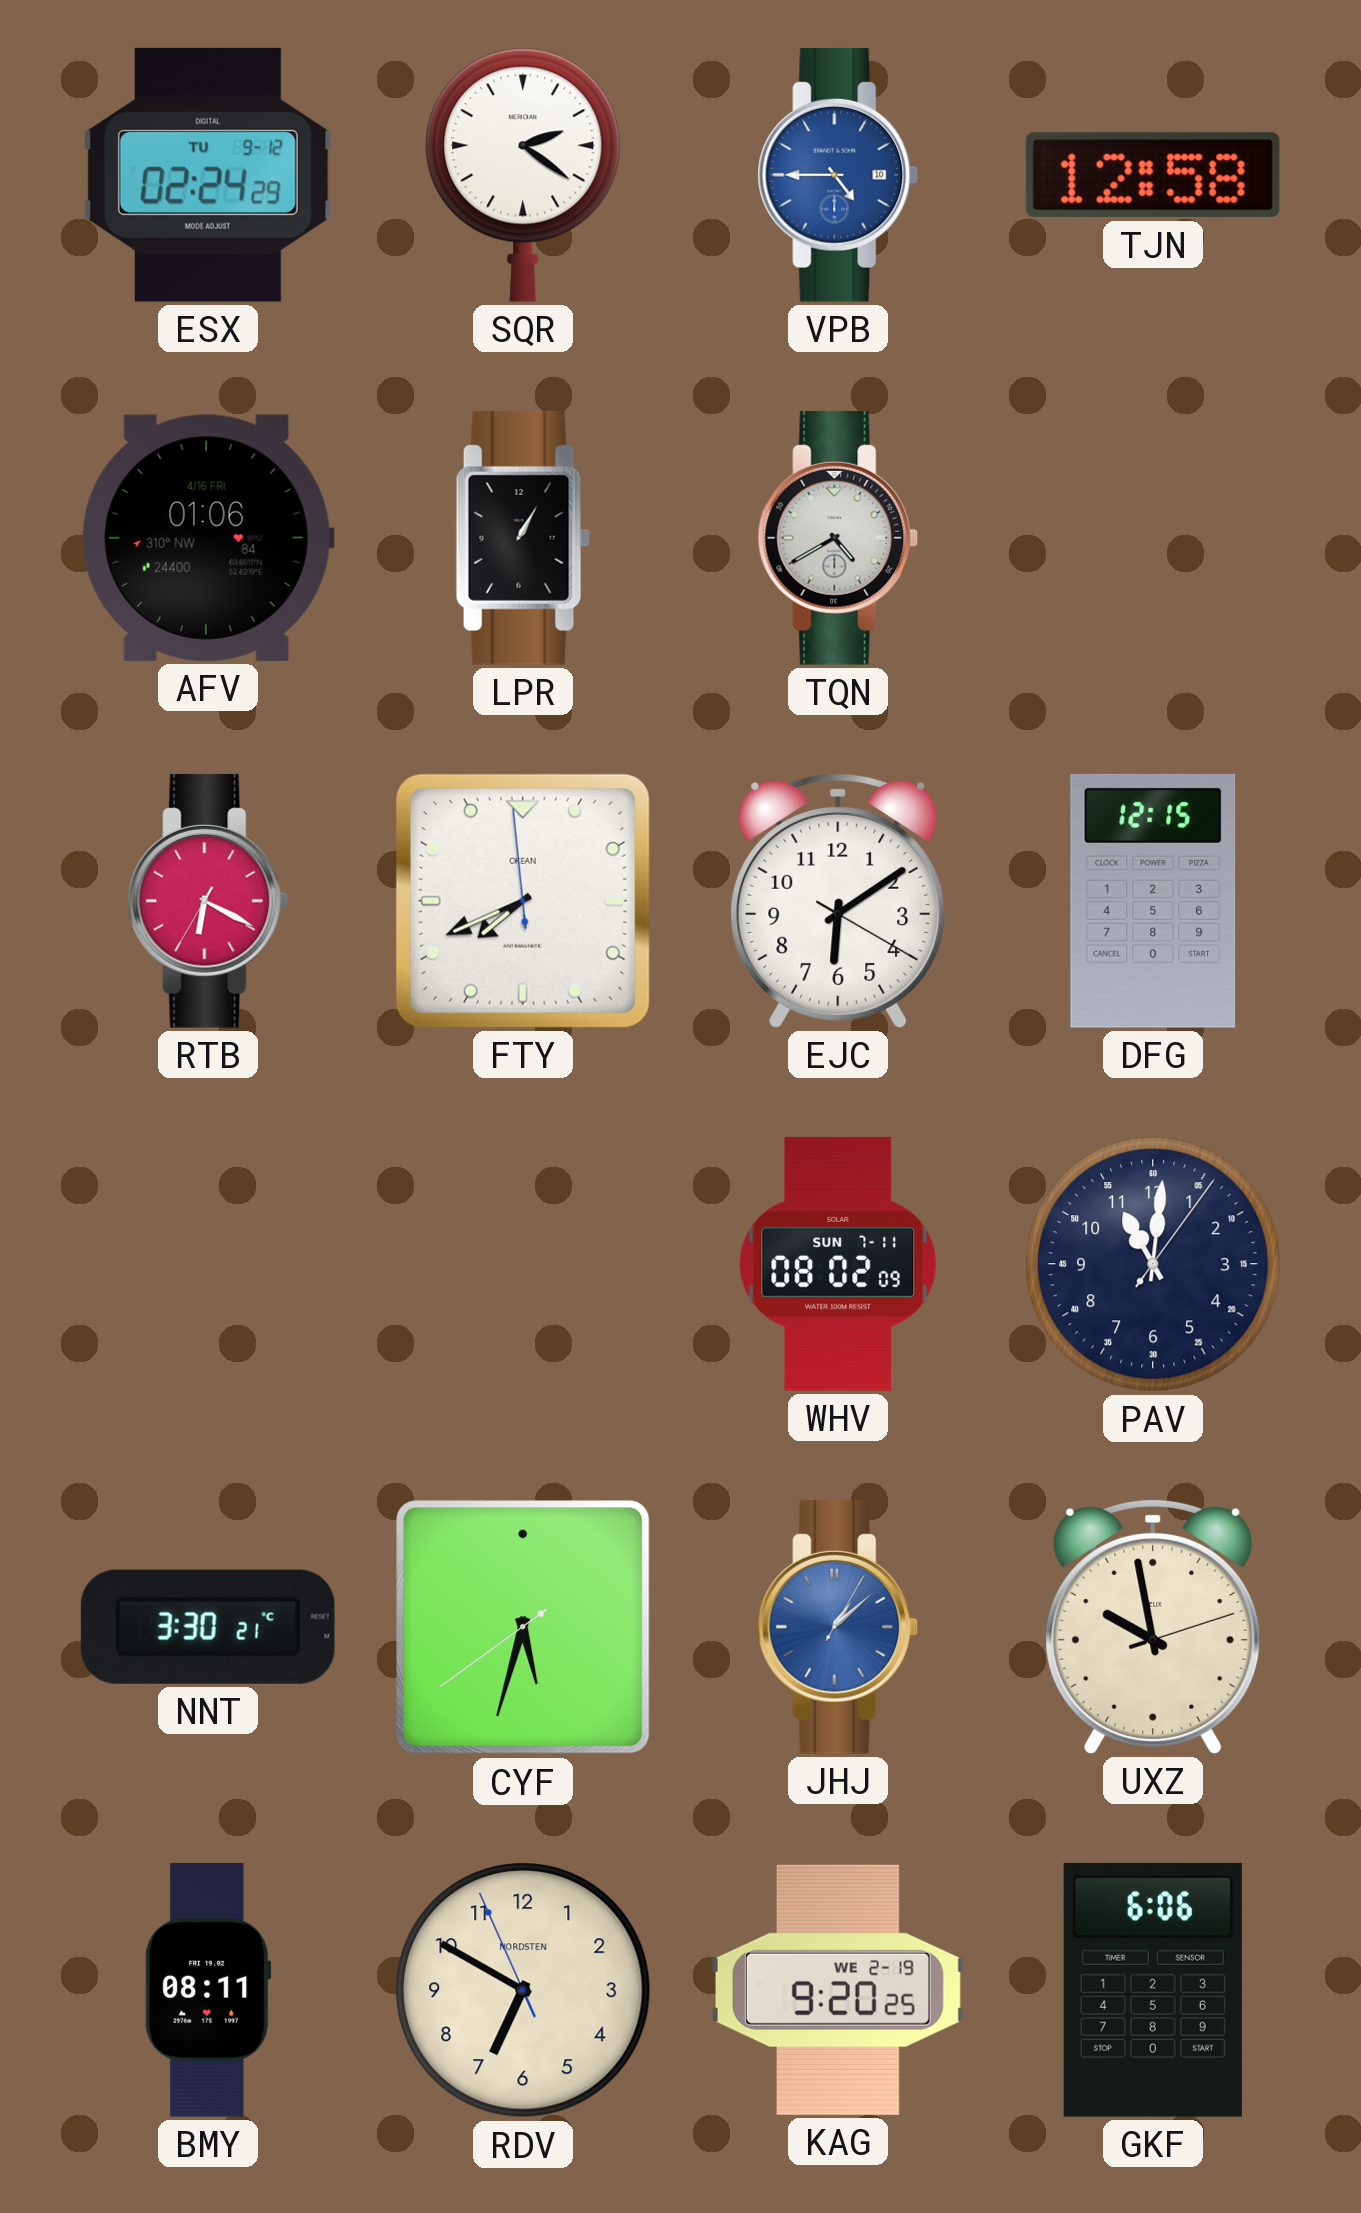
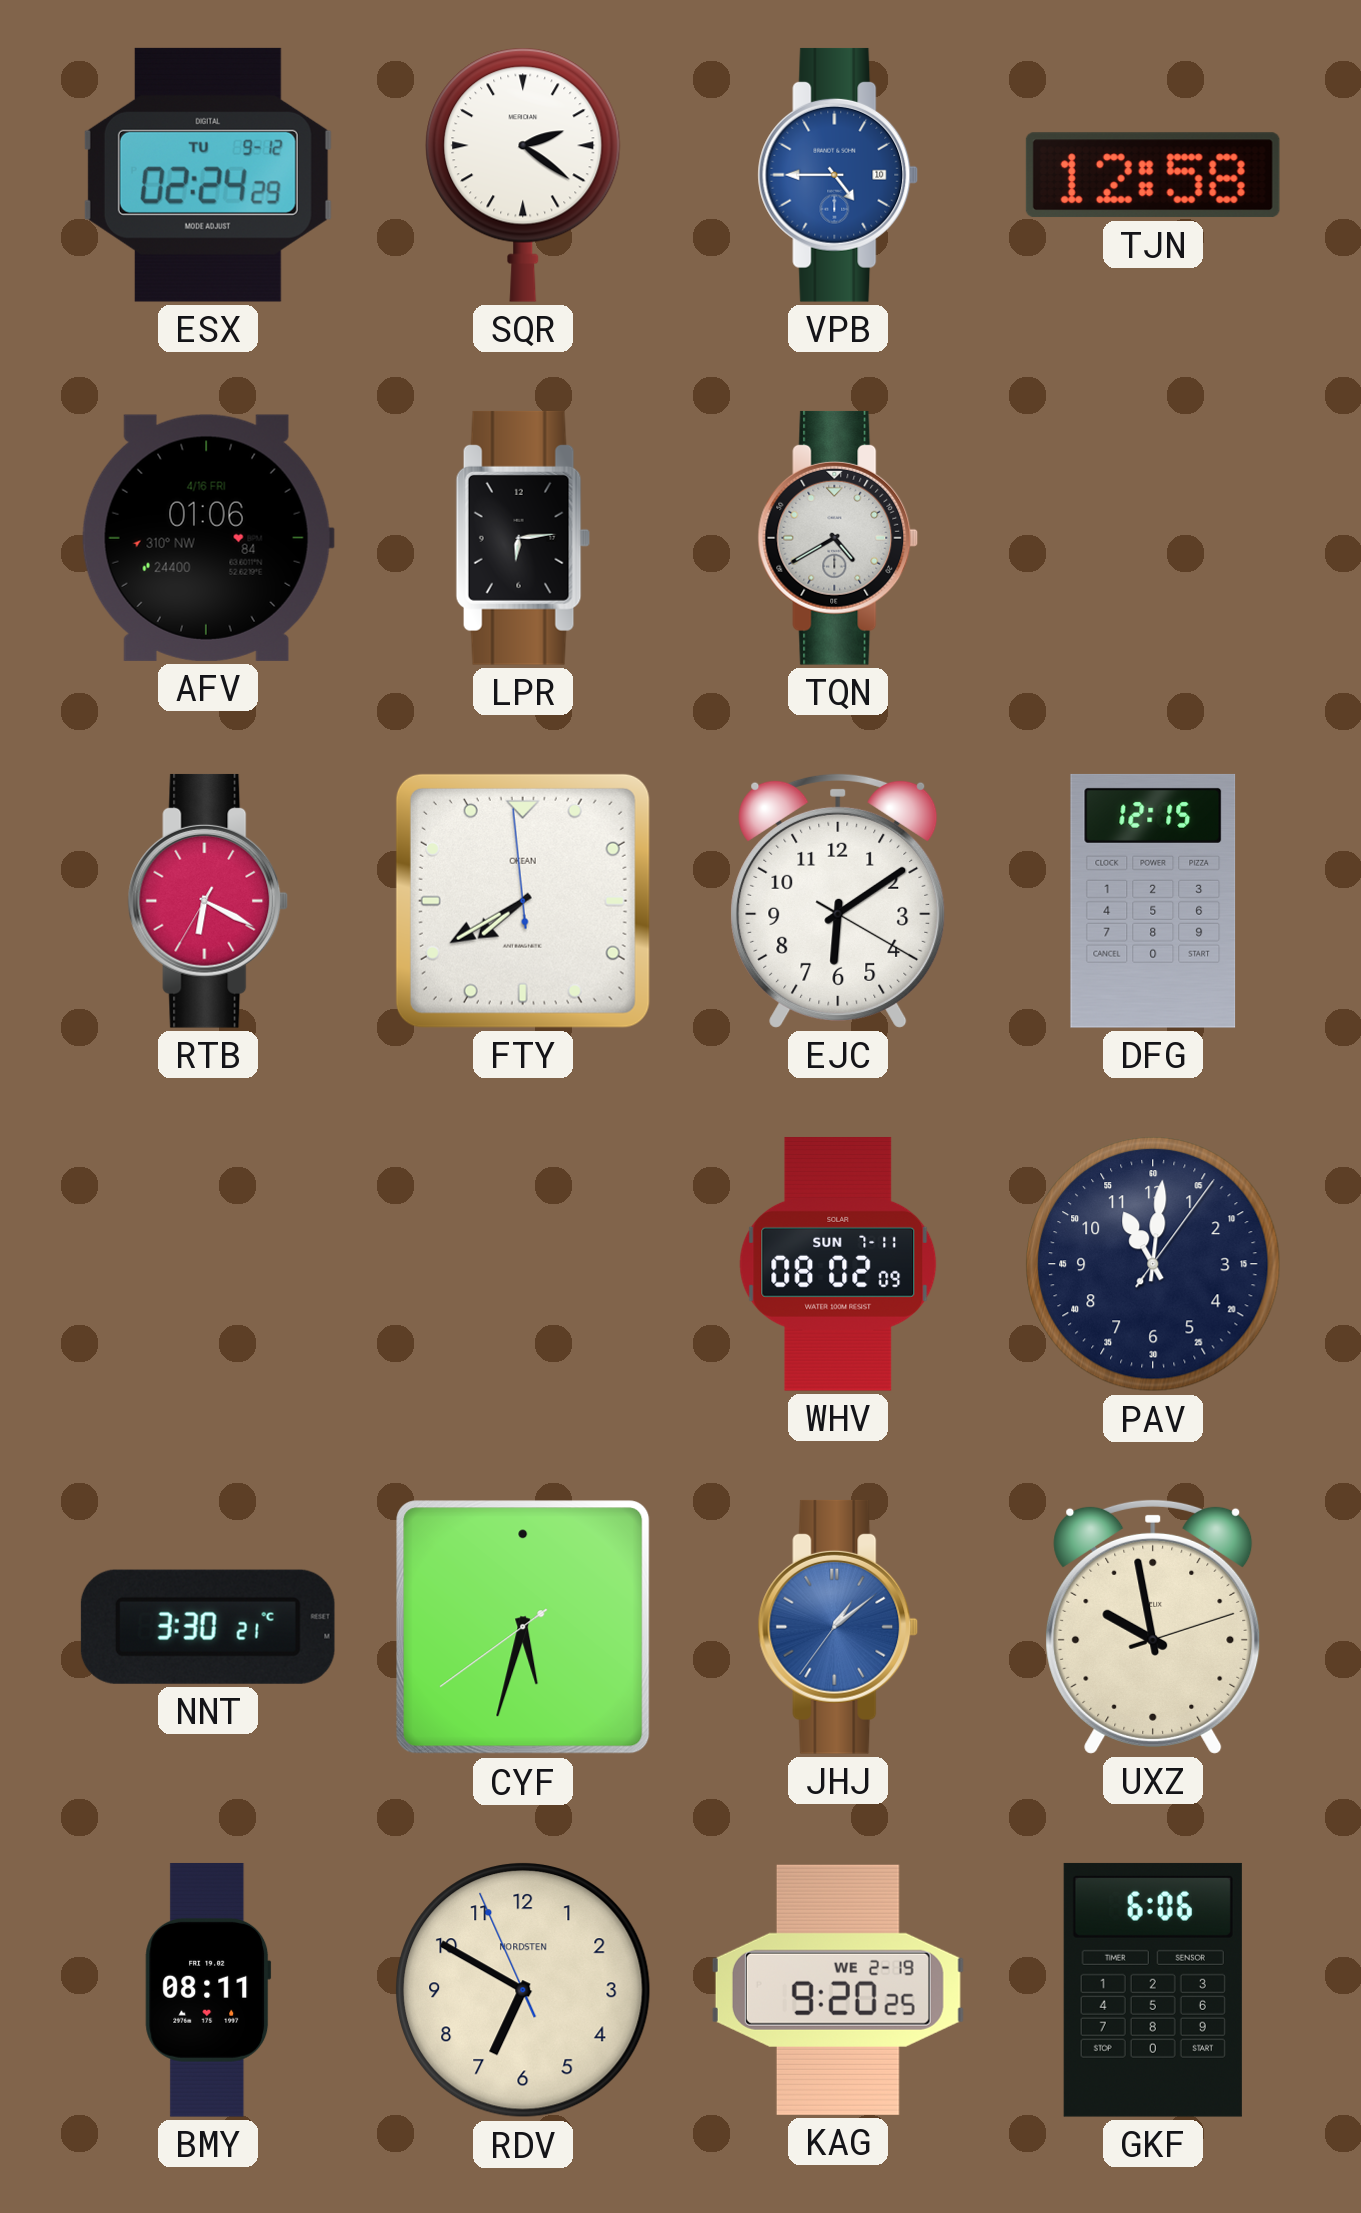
LPR: 1:05 -> 6:14 (523, 538)
FTY: 7:40 -> 7:39 (523, 901)
JHJ: 1:08:05 -> 1:08:36 (838, 1627)
